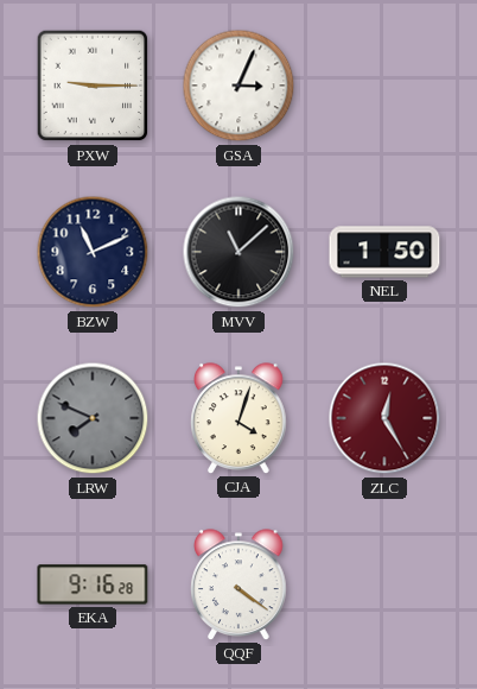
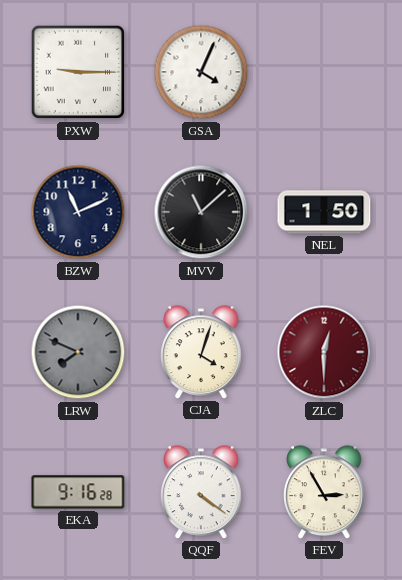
GSA: 3:04 -> 4:04 (201, 72)
ZLC: 12:25 -> 12:30 (324, 352)
FEV: none -> 2:55 (324, 492)
